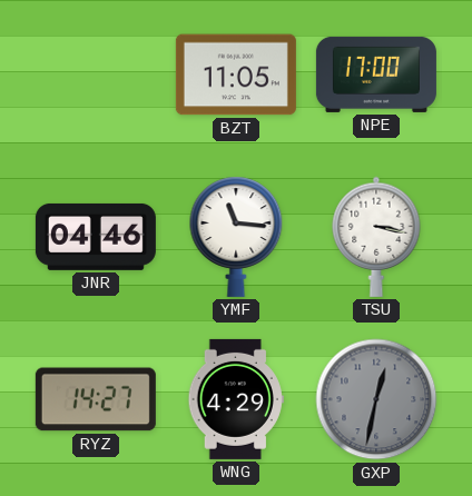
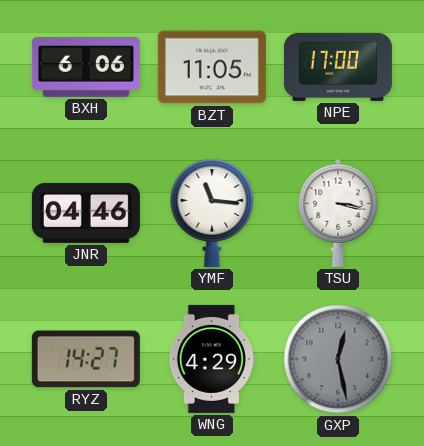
BXH: none -> 6:06 (86, 68)
GXP: 12:32 -> 12:28 (338, 359)
